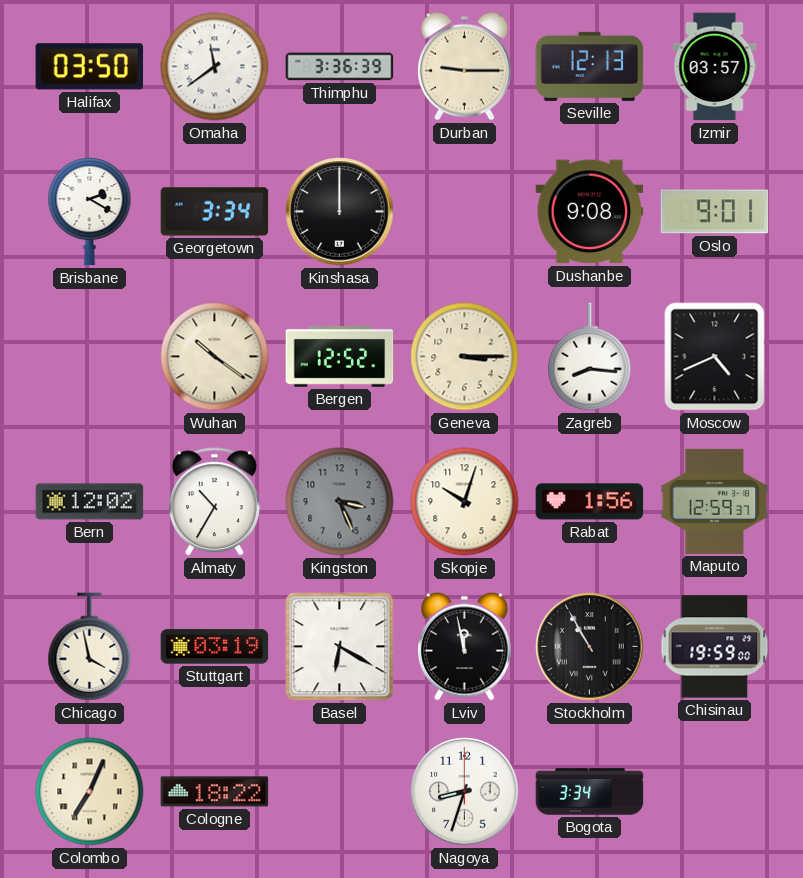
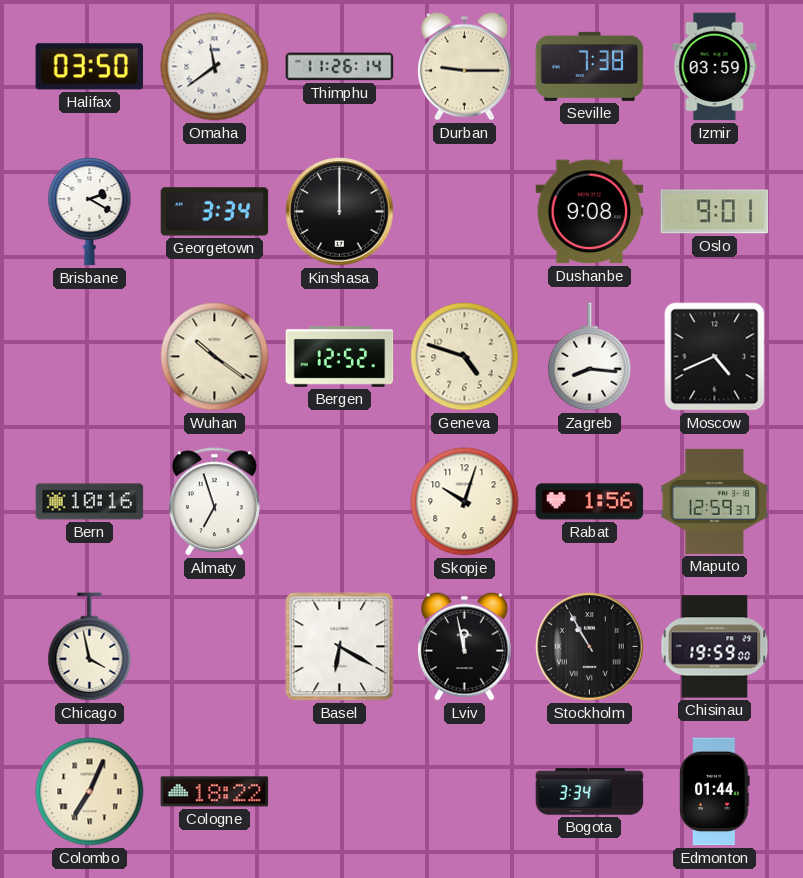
Thimphu: 3:36 -> 11:26 (340, 67)
Seville: 12:13 -> 7:38 (590, 66)
Izmir: 03:57 -> 03:59 (715, 67)
Geneva: 3:15 -> 4:48 (465, 357)
Bern: 12:02 -> 10:16 (90, 502)
Almaty: 10:35 -> 6:57 (214, 502)
Kingston: 3:26 -> none (340, 502)
Stuttgart: 03:19 -> none (215, 647)
Nagoya: 8:33 -> none (465, 792)
Edmonton: none -> 01:44 (715, 792)
